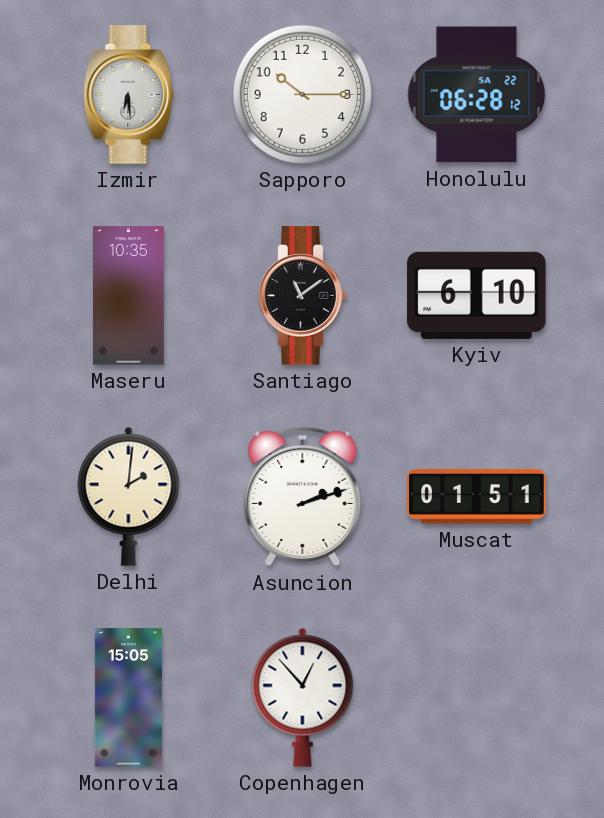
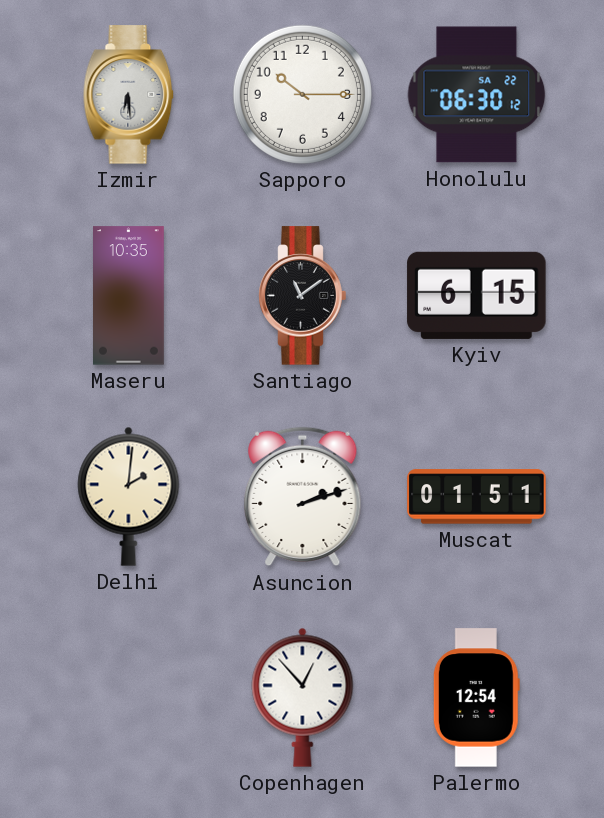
Honolulu: 06:28 -> 06:30 (477, 95)
Kyiv: 6:10 -> 6:15 (477, 295)
Monrovia: 15:05 -> none (128, 698)
Palermo: none -> 12:54 (476, 698)
